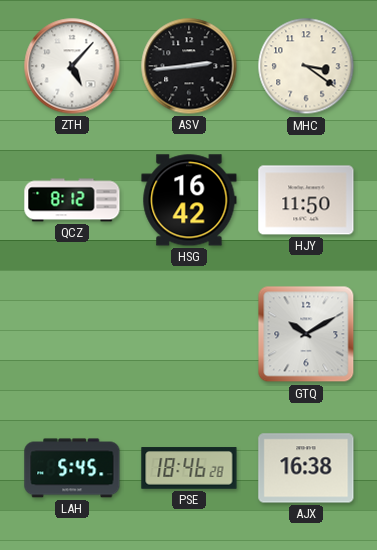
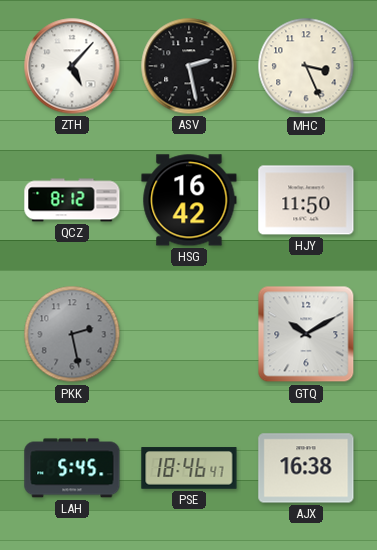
ASV: 2:44 -> 2:28 (189, 66)
MHC: 3:21 -> 3:26 (306, 66)
PKK: none -> 2:28 (72, 334)
PSE: 18:46:28 -> 18:46:47 (189, 468)
